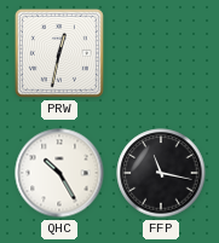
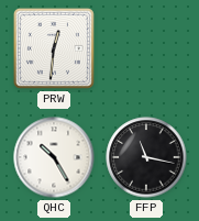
PRW: 12:32 -> 12:31 (54, 48)
